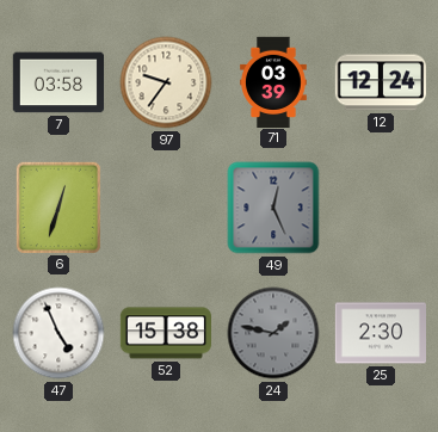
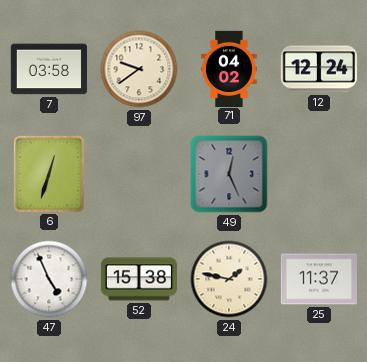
97: 9:36 -> 9:39 (139, 69)
71: 03:39 -> 04:02 (230, 68)
24 dial: grey -> cream (229, 279)
25: 2:30 -> 11:37 (318, 279)
